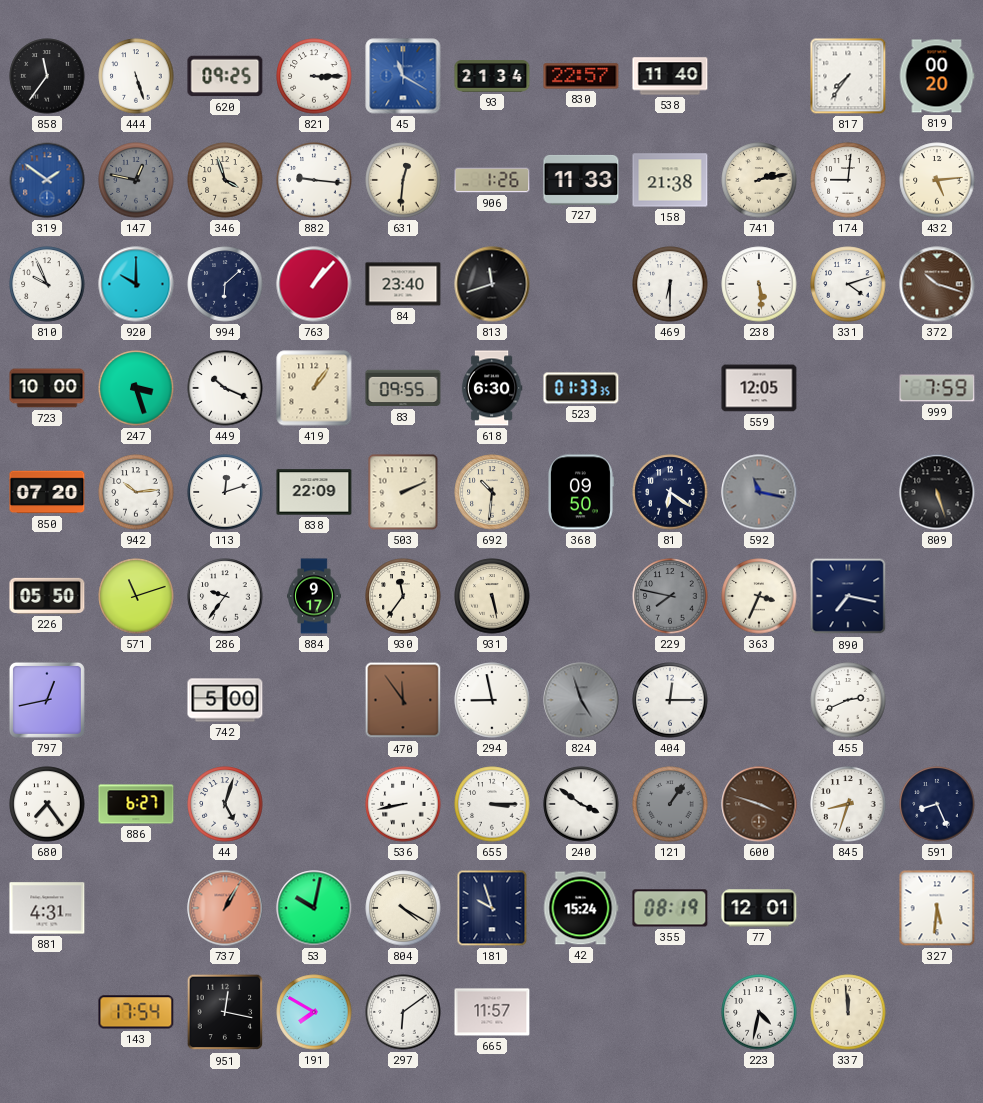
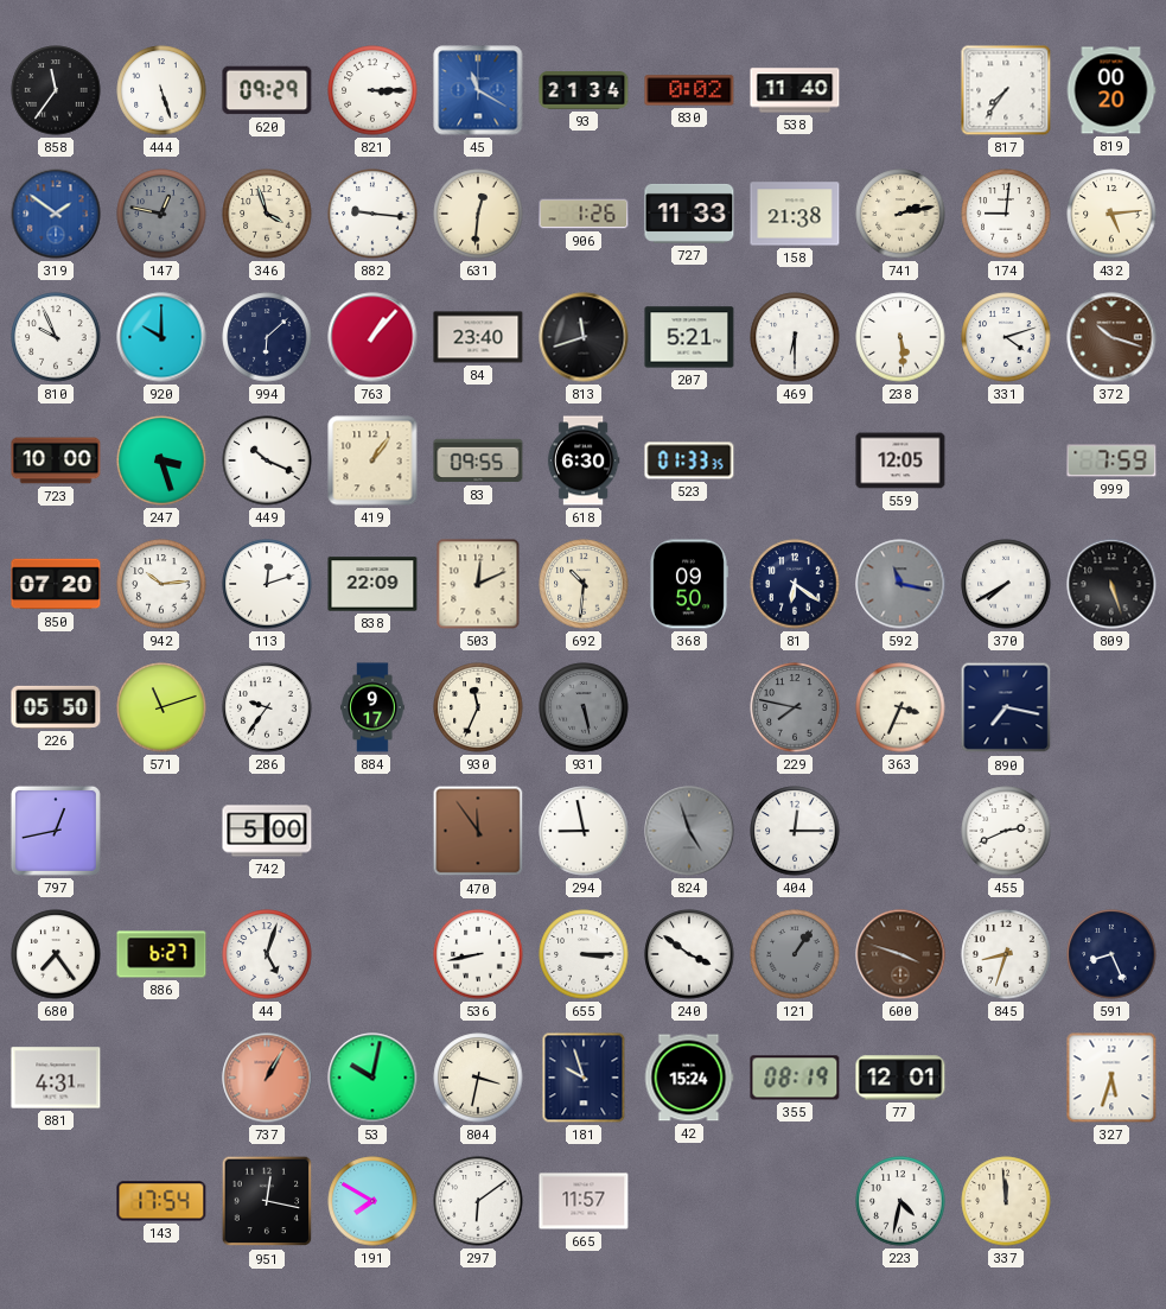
620: 09:25 -> 09:29 (267, 90)
830: 22:57 -> 0:02 (689, 90)
207: none -> 5:21 (689, 337)
503: 2:11 -> 12:11 (478, 584)
370: none -> 7:40 (1006, 584)
930: 11:36 -> 11:34 (478, 707)
931 dial: cream -> grey (584, 707)
804: 4:20 -> 3:32 (478, 1078)
327: 5:31 -> 5:33 (1111, 1078)
